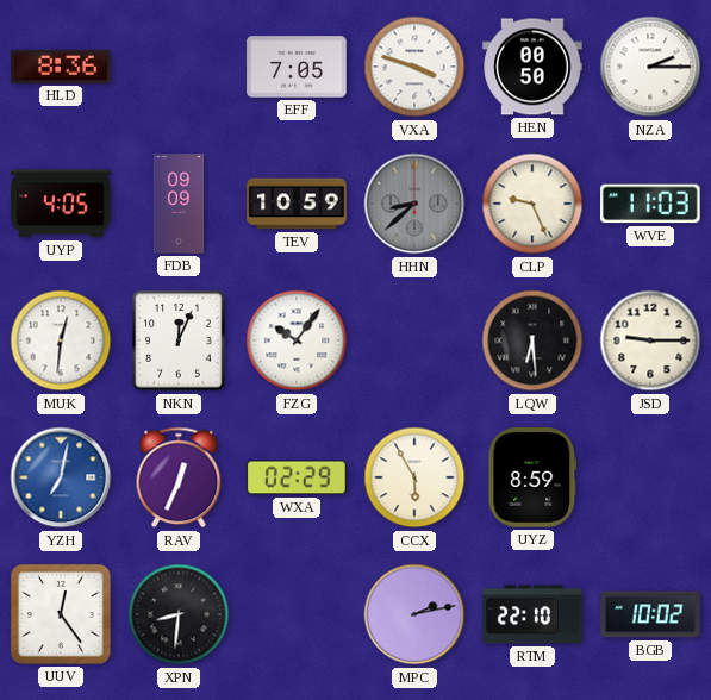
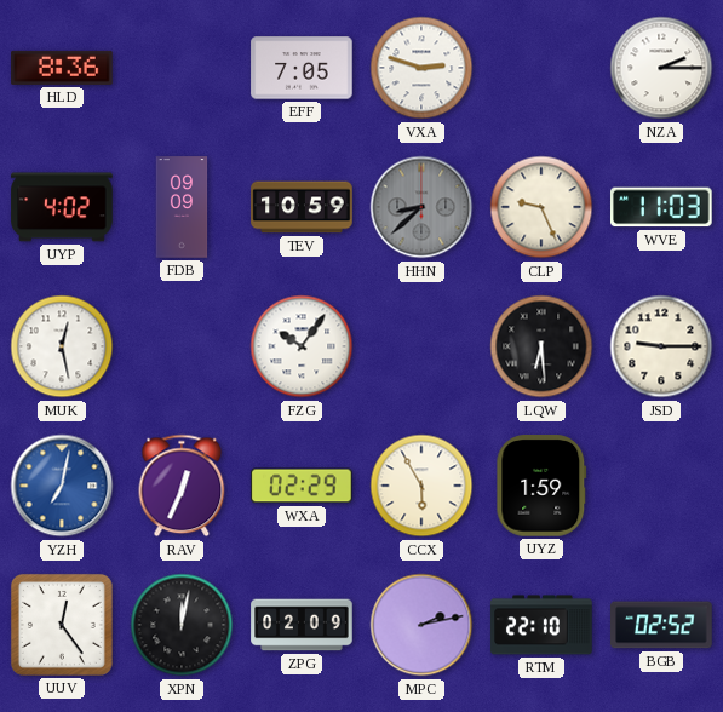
VXA: 3:48 -> 2:48 (421, 68)
HEN: 00:50 -> none (532, 67)
UYP: 4:05 -> 4:02 (62, 207)
MUK: 12:31 -> 12:28 (62, 346)
NKN: 12:04 -> none (179, 340)
UYZ: 8:59 -> 1:59 (541, 486)
XPN: 8:31 -> 12:02 (182, 625)
ZPG: none -> 02:09 (302, 625)
BGB: 10:02 -> 02:52 (661, 625)
